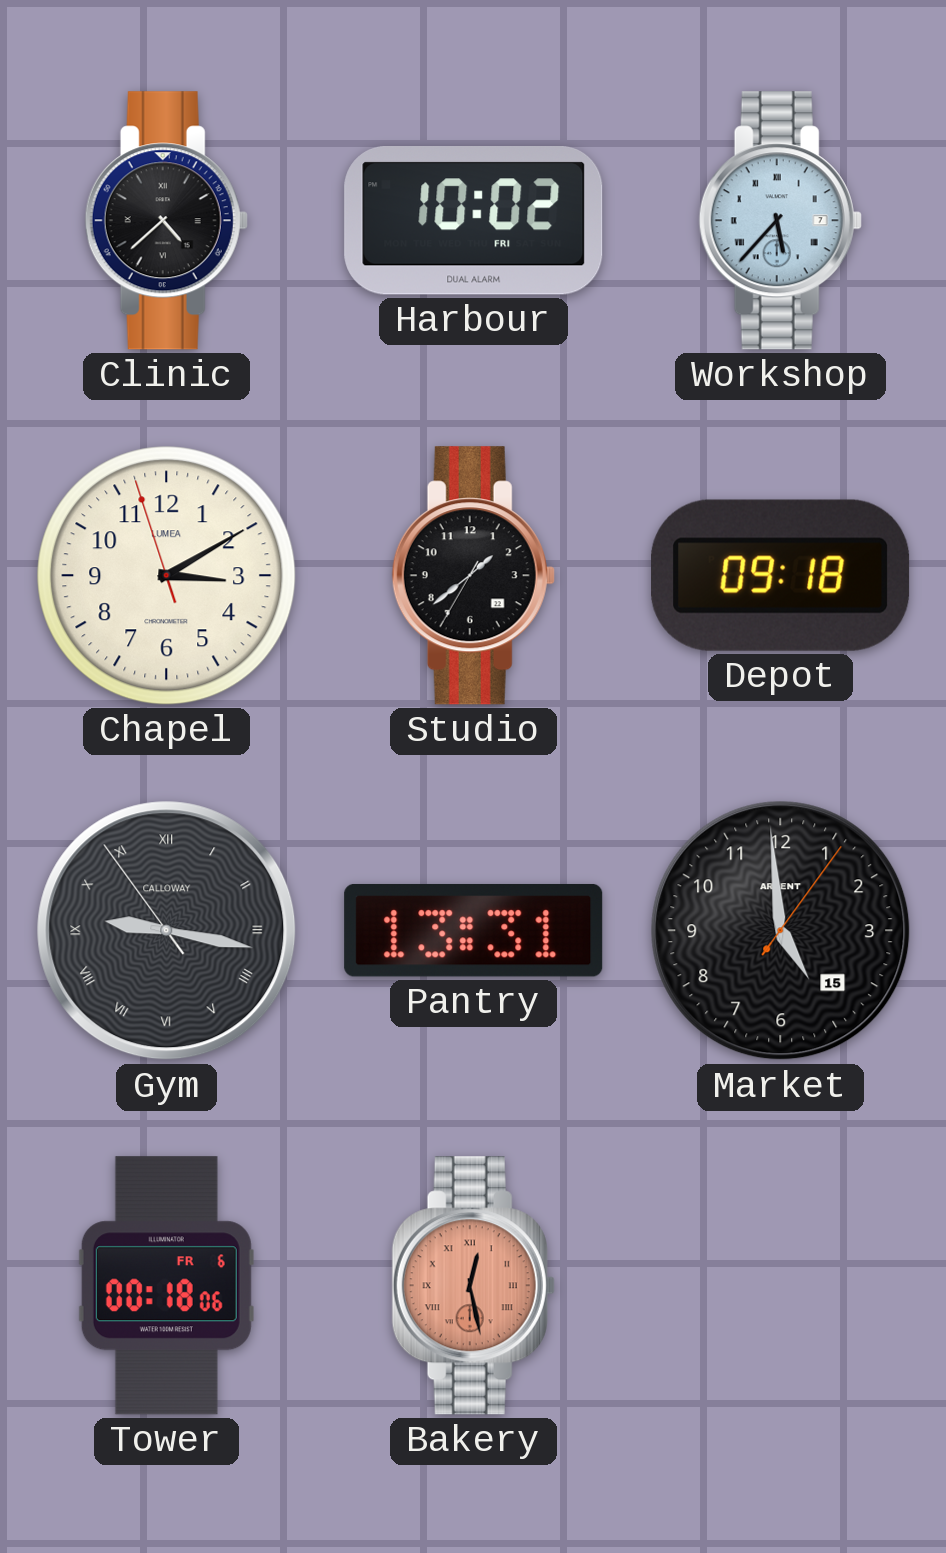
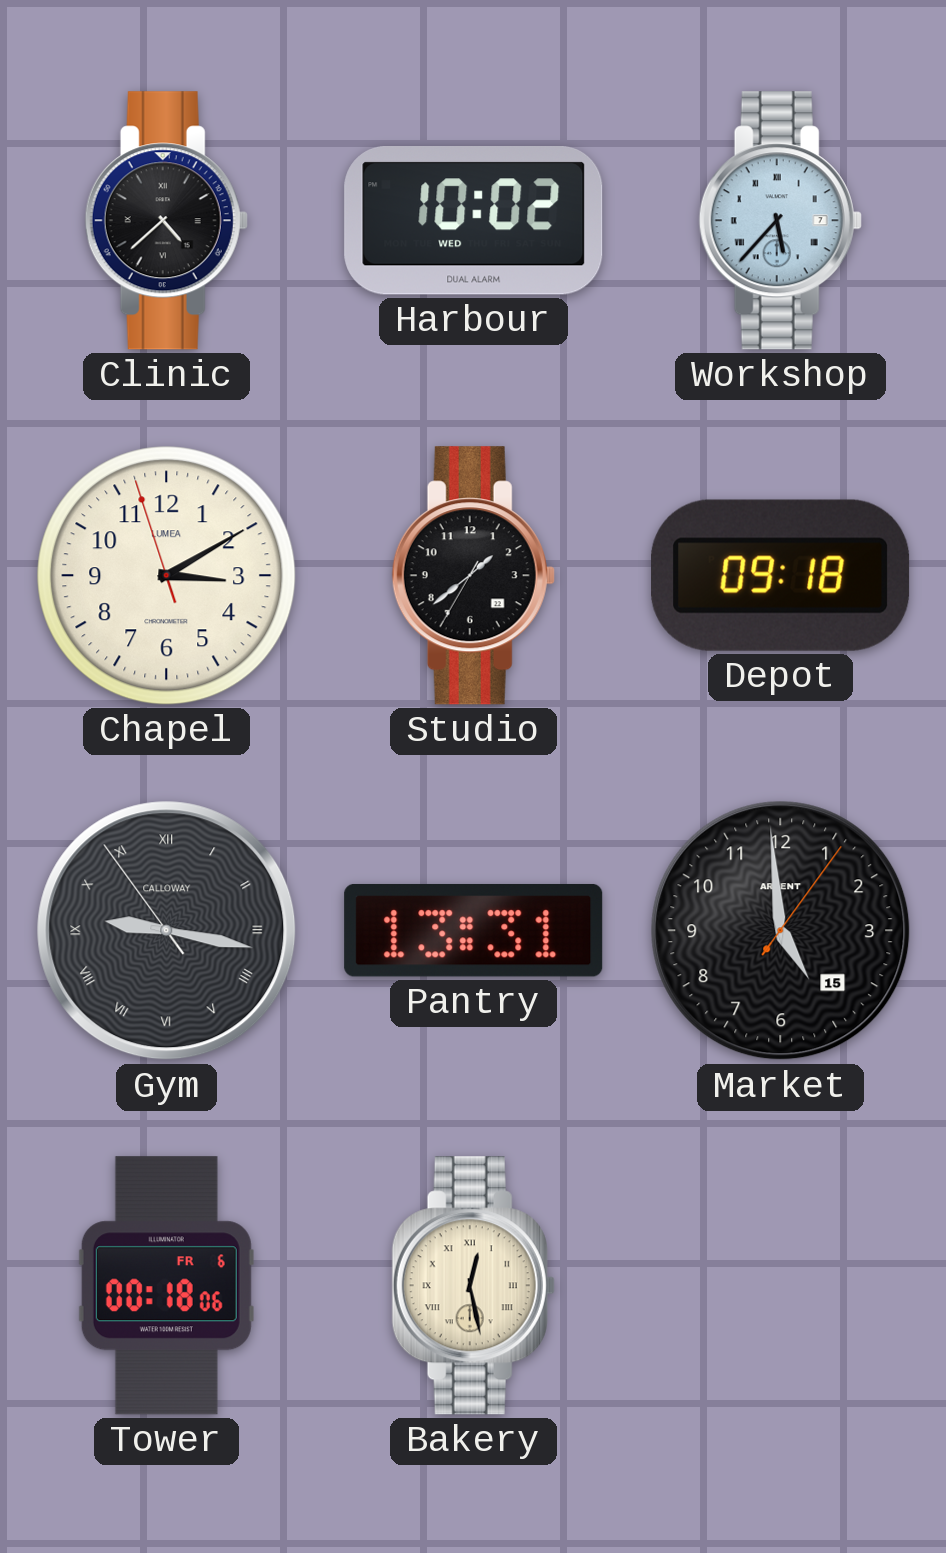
Harbour date: FRI -> WED (474, 221)
Bakery dial: salmon -> cream (473, 1286)
